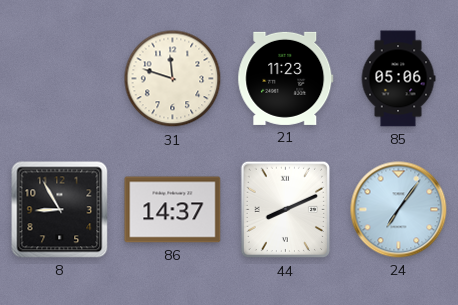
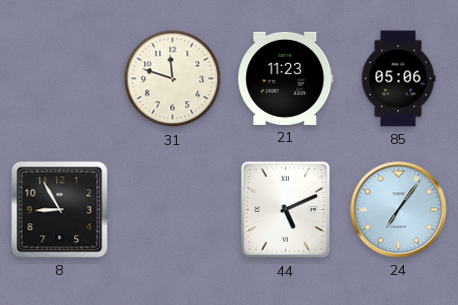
86: 14:37 -> none (173, 210)
44: 8:11 -> 5:11 (286, 210)
